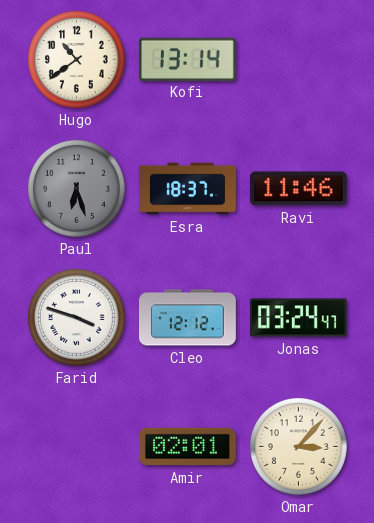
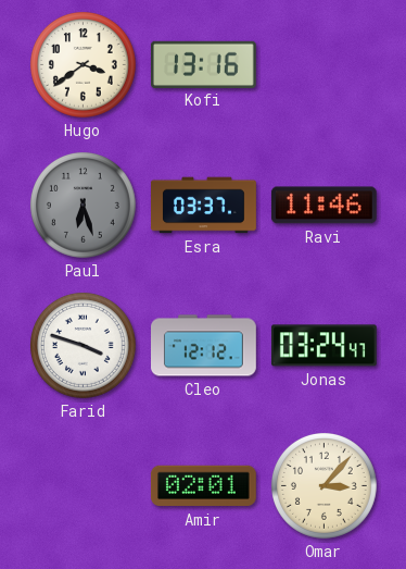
Hugo: 10:39 -> 3:39 (83, 64)
Kofi: 13:14 -> 13:16 (203, 64)
Esra: 18:37 -> 03:37 (204, 206)
